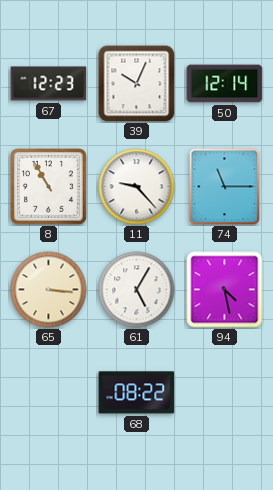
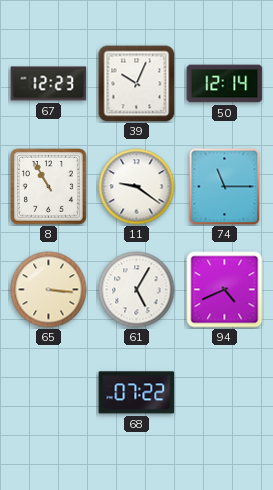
11: 9:23 -> 9:21 (137, 187)
94: 4:28 -> 4:41 (225, 290)
68: 08:22 -> 07:22 (137, 393)
